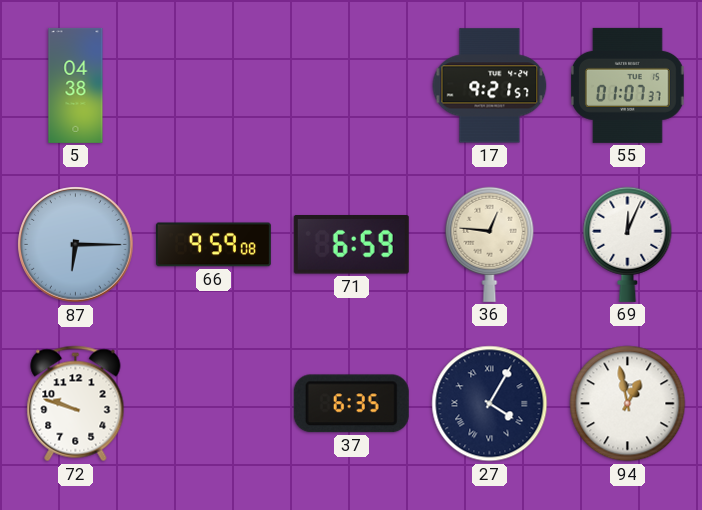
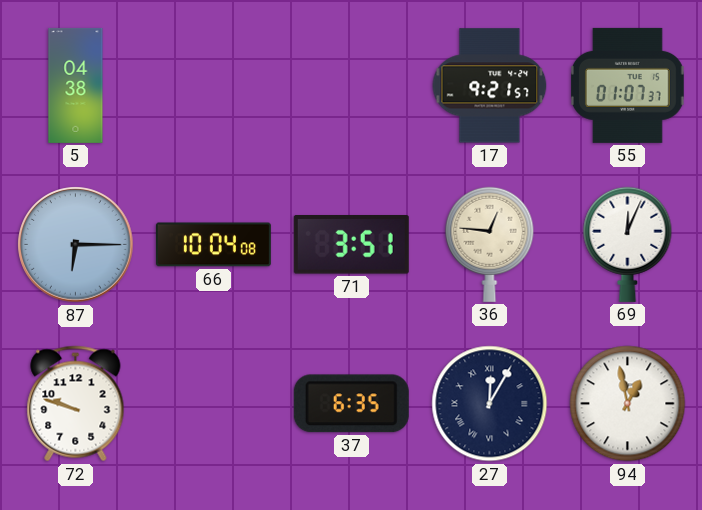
66: 9:59 -> 10:04 (213, 245)
71: 6:59 -> 3:51 (351, 245)
27: 4:05 -> 12:05 (490, 404)
